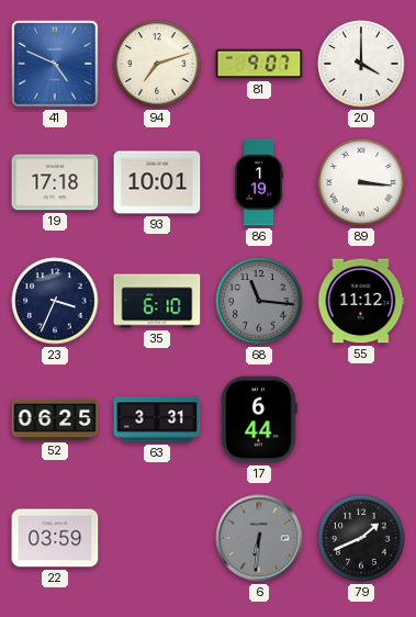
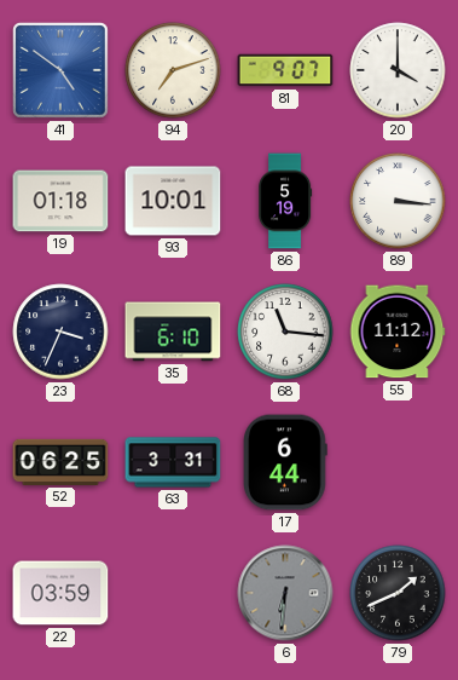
41: 4:49 -> 4:51 (60, 70)
19: 17:18 -> 01:18 (60, 201)
86: 1:19 -> 5:19 (285, 201)
68 dial: grey -> white (285, 332)
